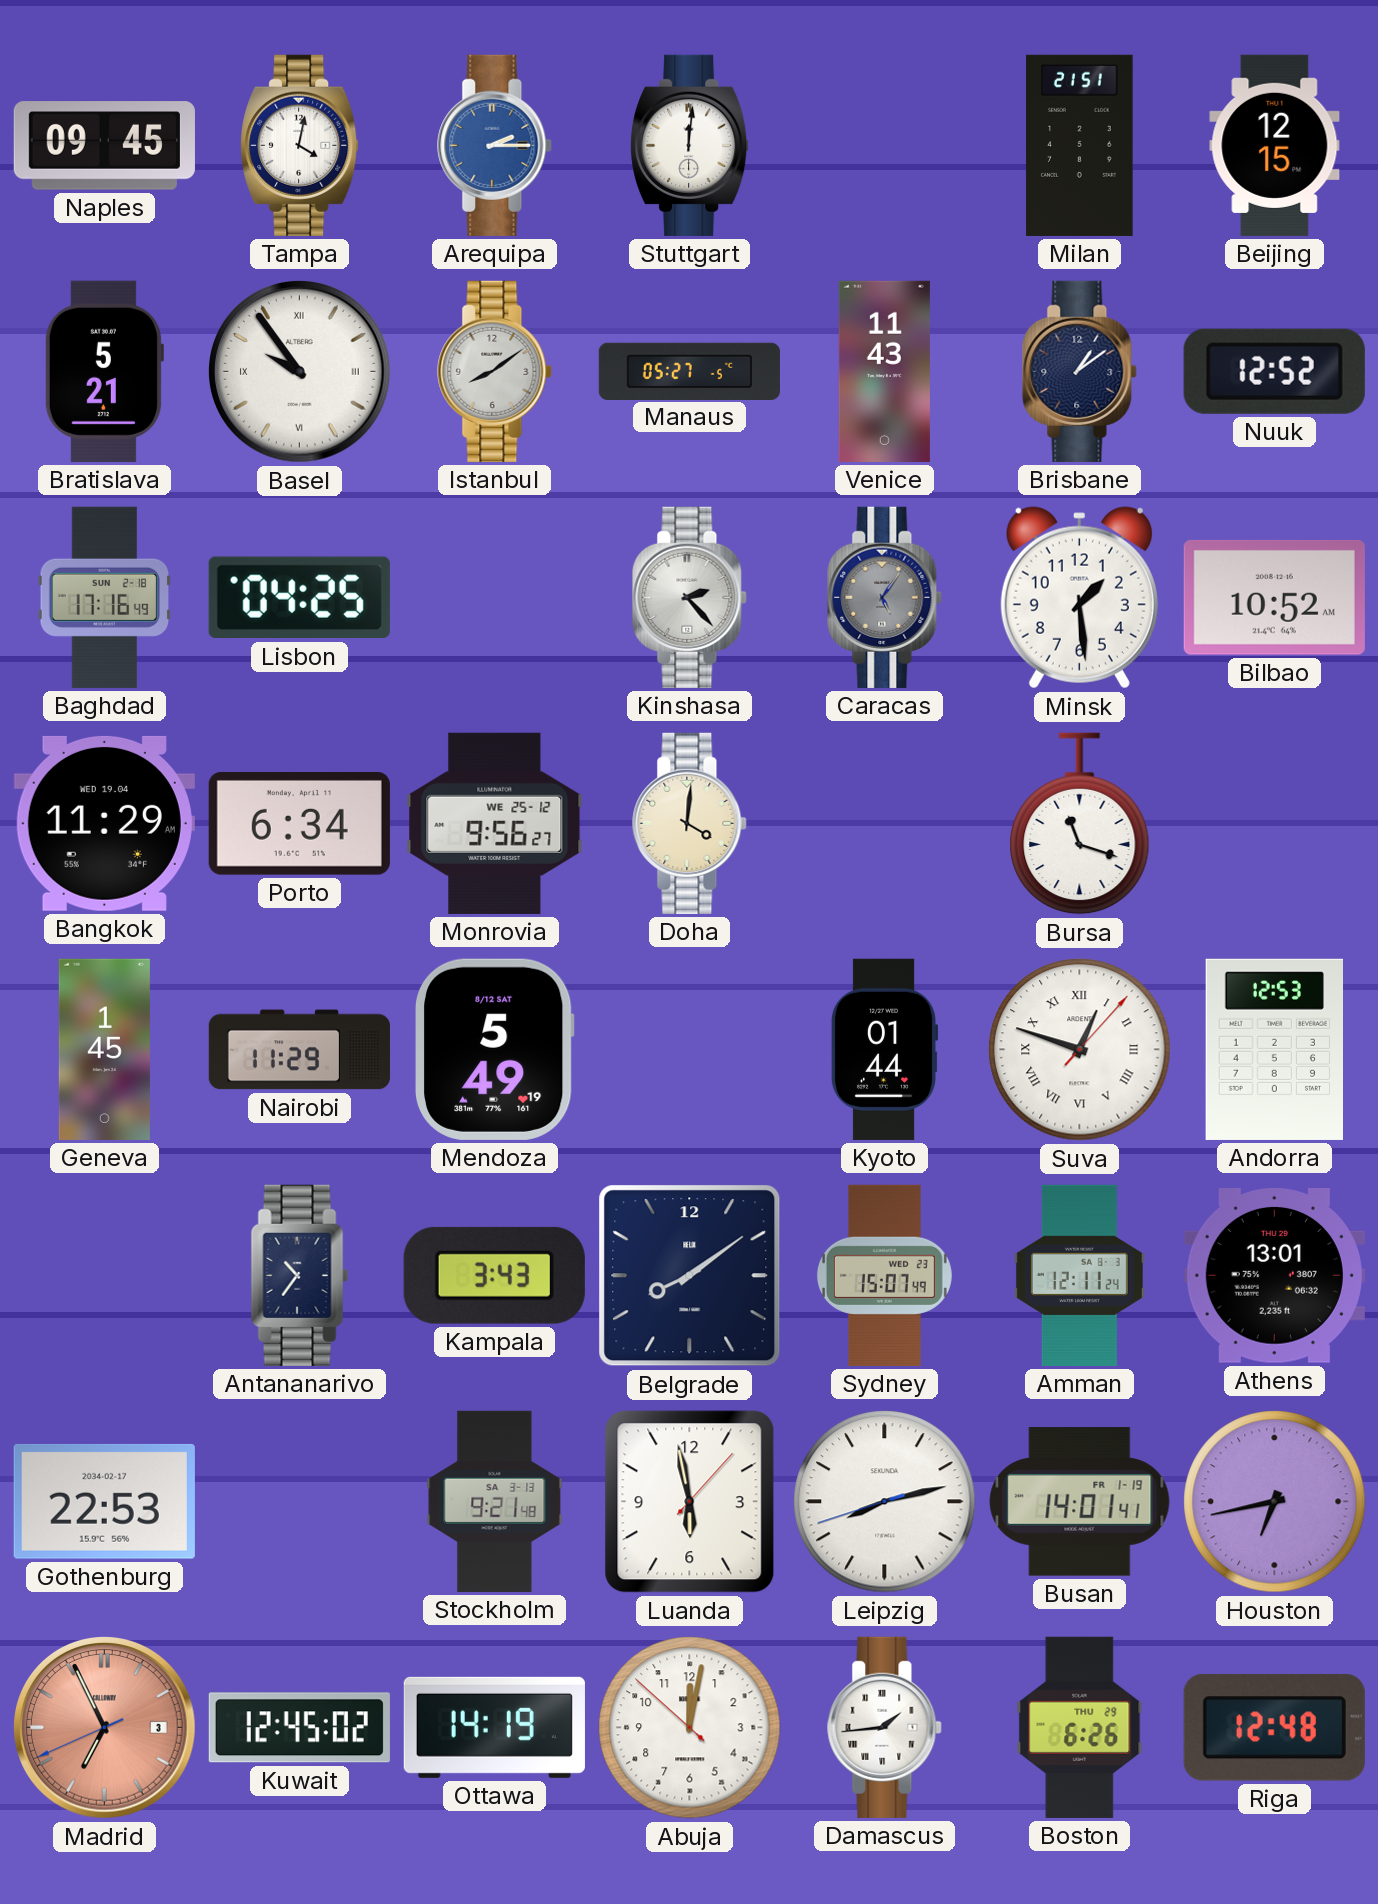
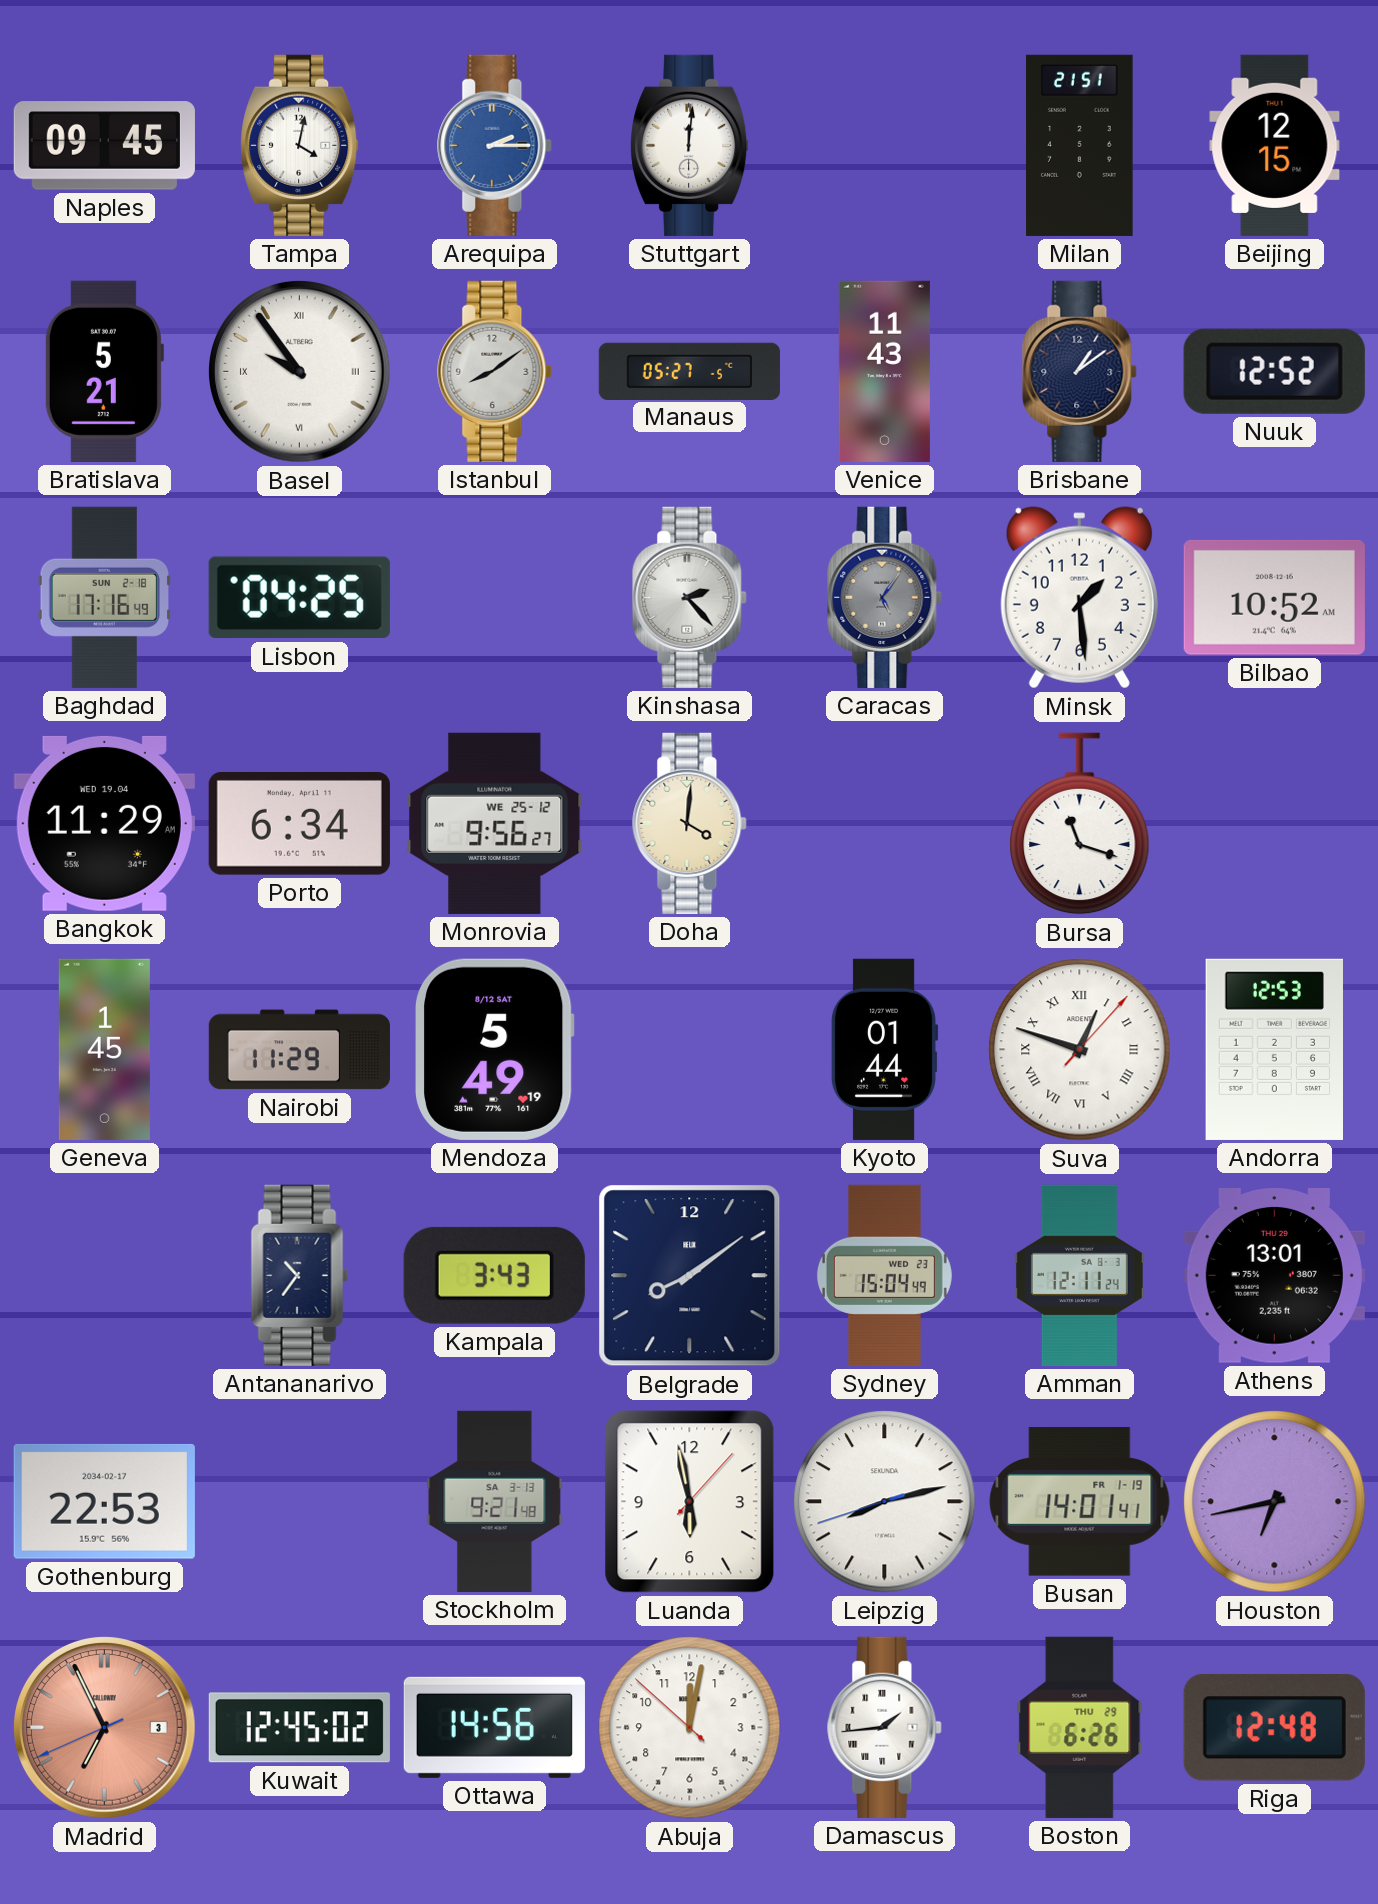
Sydney: 15:07 -> 15:04 (884, 1275)
Ottawa: 14:19 -> 14:56 (494, 1727)
